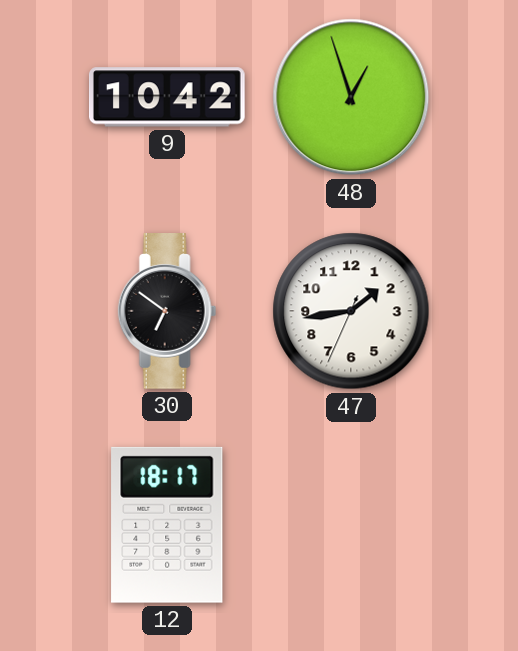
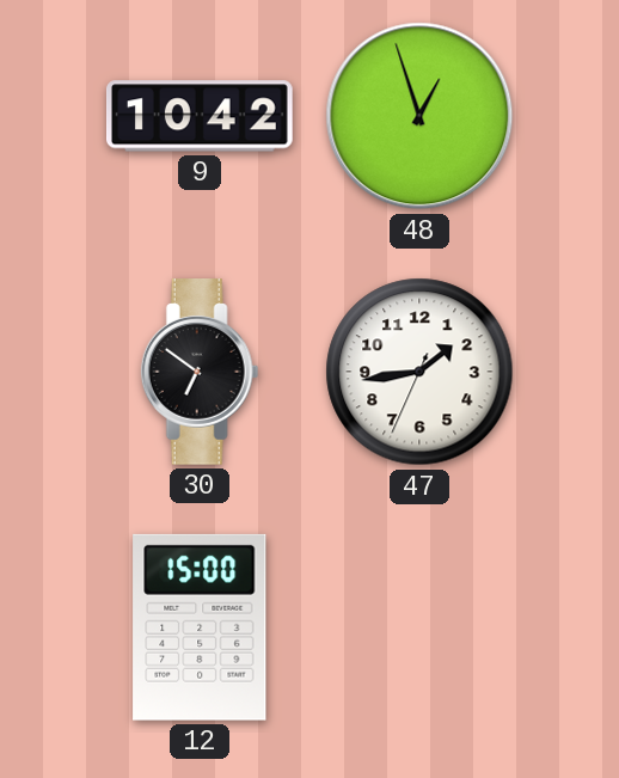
12: 18:17 -> 15:00 (200, 627)
